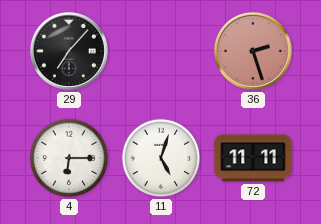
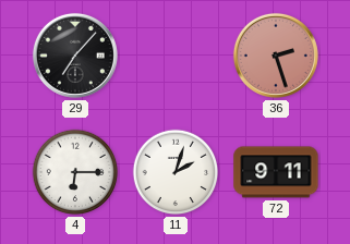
11: 5:03 -> 2:03 (176, 172)
72: 11:11 -> 9:11 (276, 172)
